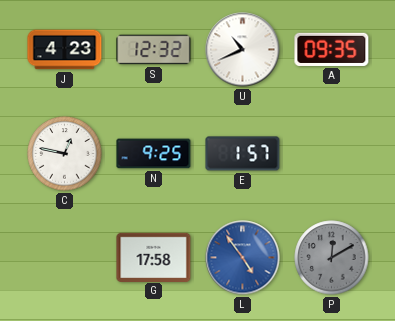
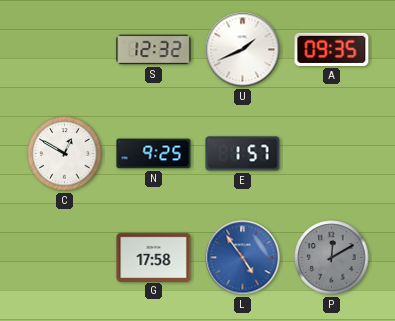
J: 4:23 -> none (65, 50)
U: 10:41 -> 1:41 (243, 50)
C: 12:47 -> 12:50 (65, 154)
